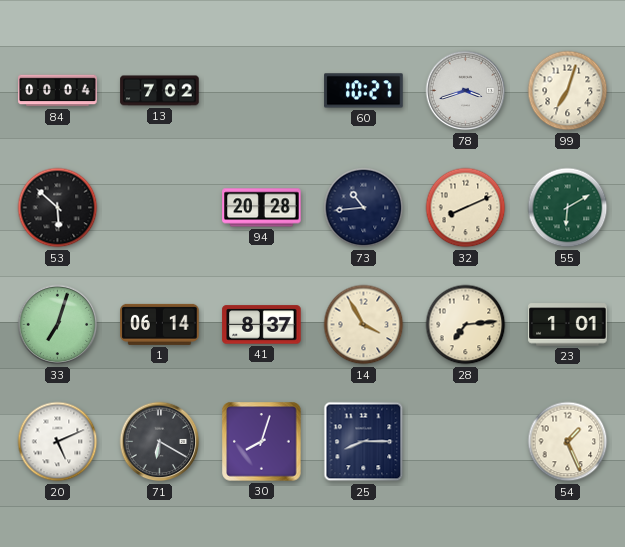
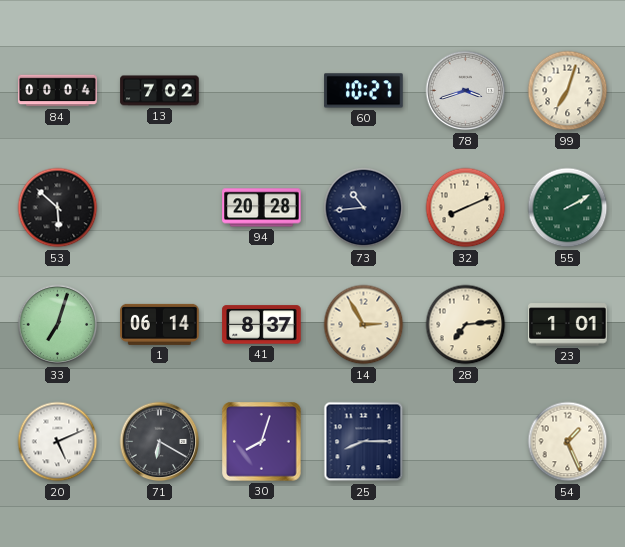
55: 6:10 -> 2:10 (568, 208)
14: 3:55 -> 2:55 (364, 325)
